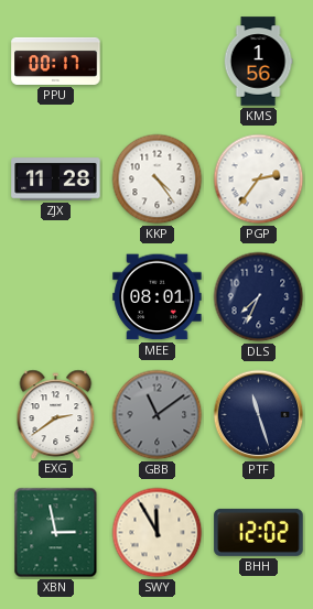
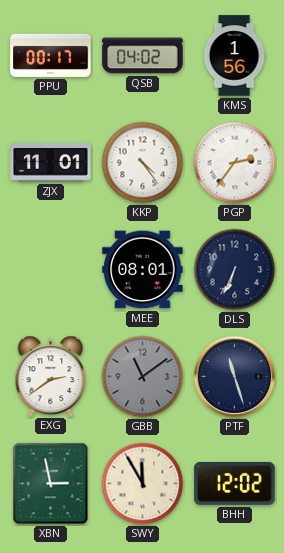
QSB: none -> 04:02 (143, 56)
ZJX: 11:28 -> 11:01 (51, 163)
DLS: 7:34 -> 6:34 (235, 270)
